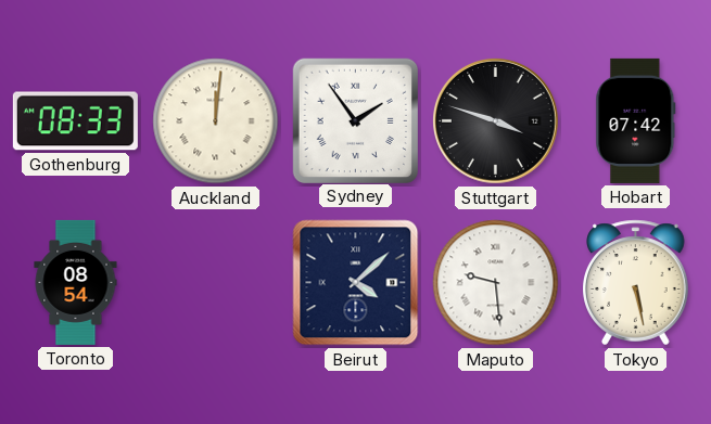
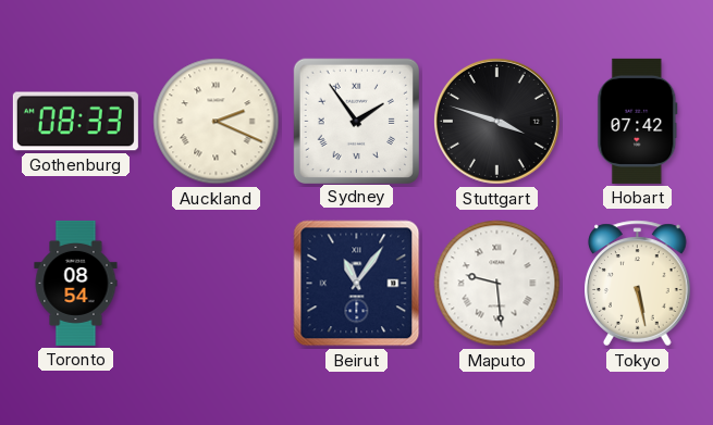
Auckland: 12:01 -> 2:19 (217, 122)
Beirut: 4:08 -> 11:06 (357, 284)
